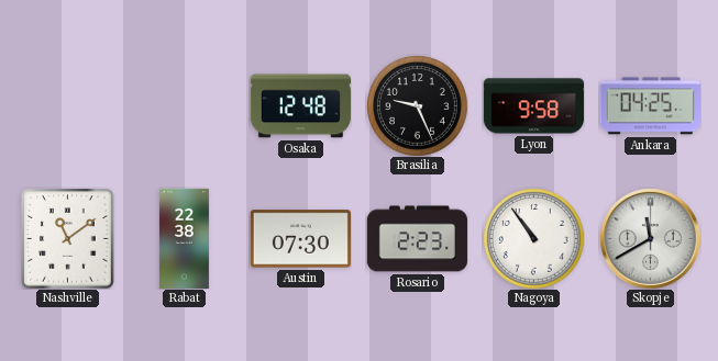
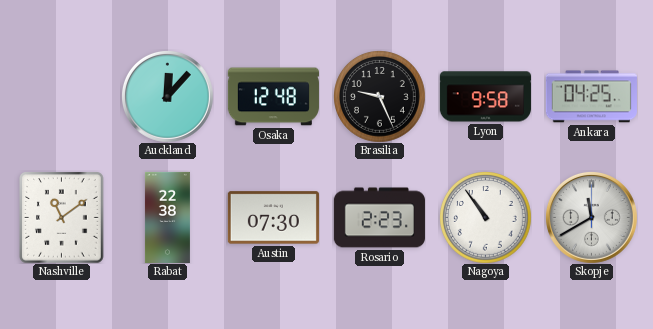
Auckland: none -> 12:07 (167, 96)
